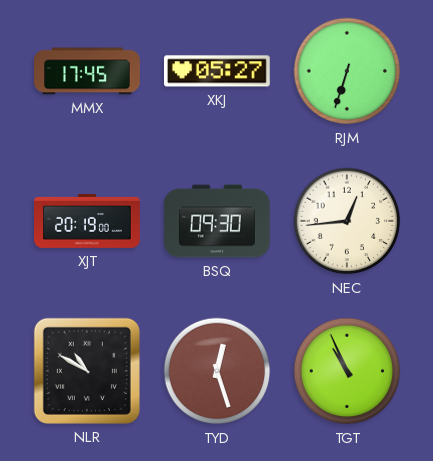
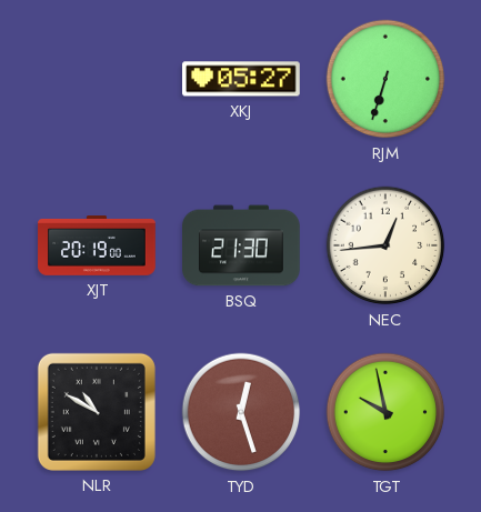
MMX: 17:45 -> none (87, 71)
BSQ: 09:30 -> 21:30 (242, 245)
TGT: 10:56 -> 9:58 (385, 412)
